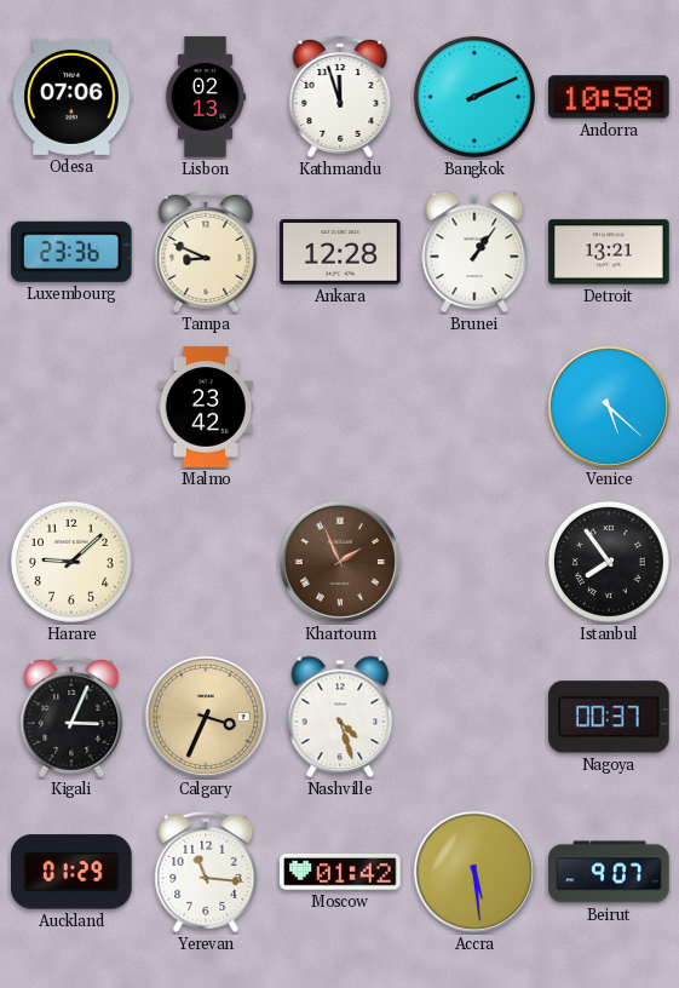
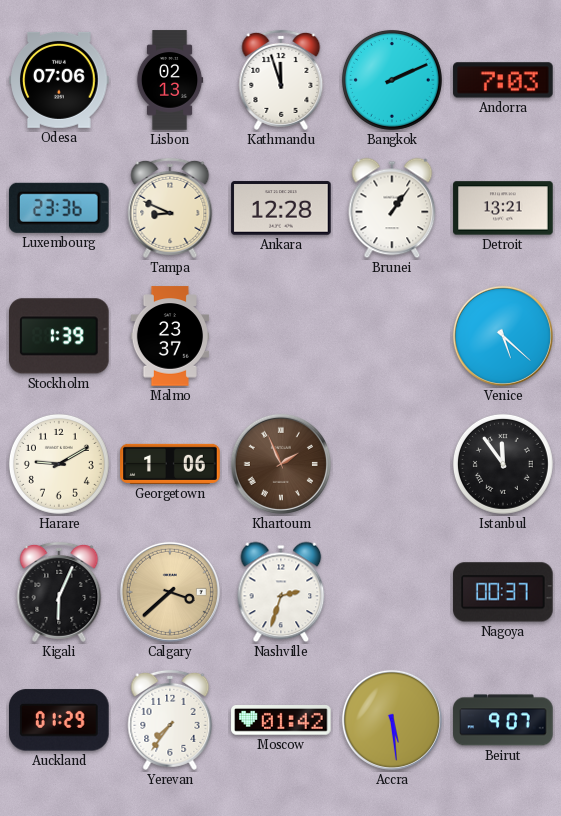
Andorra: 10:58 -> 7:03 (503, 80)
Stockholm: none -> 1:39 (60, 336)
Malmo: 23:42 -> 23:37 (169, 336)
Harare: 9:08 -> 9:10 (59, 464)
Georgetown: none -> 1:06 (170, 464)
Istanbul: 7:54 -> 11:54 (503, 464)
Kigali: 3:04 -> 6:04 (59, 592)
Calgary: 3:34 -> 3:38 (170, 592)
Nashville: 4:27 -> 2:33 (281, 592)
Yerevan: 11:16 -> 7:36 (170, 720)
